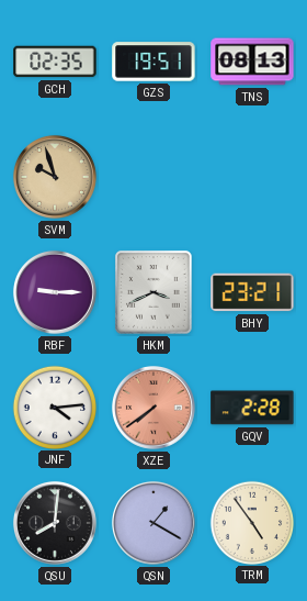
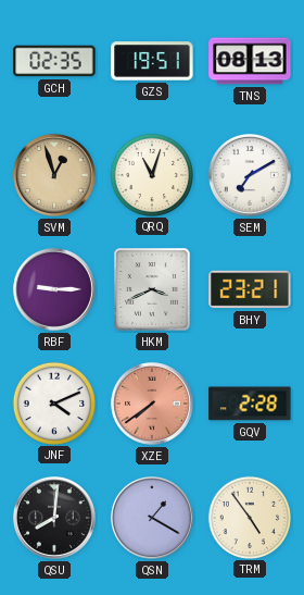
SVM: 9:57 -> 12:57 (54, 175)
QRQ: none -> 11:03 (151, 174)
SEM: none -> 7:10 (250, 175)
JNF: 4:14 -> 4:11 (53, 402)
